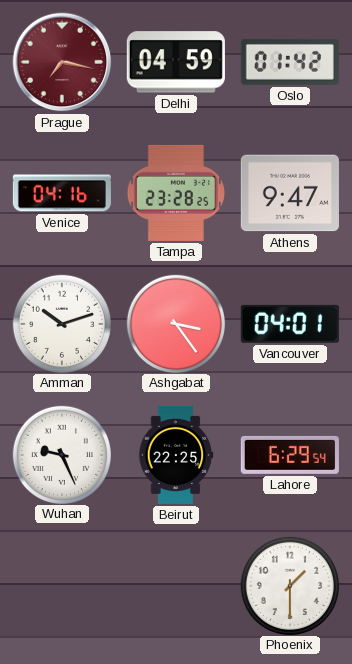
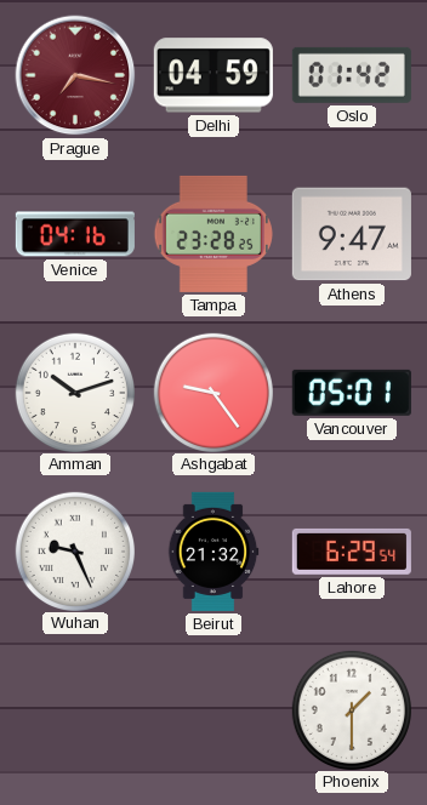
Ashgabat: 3:24 -> 9:24 (212, 392)
Vancouver: 04:01 -> 05:01 (352, 393)
Beirut: 22:25 -> 21:32 (213, 552)
